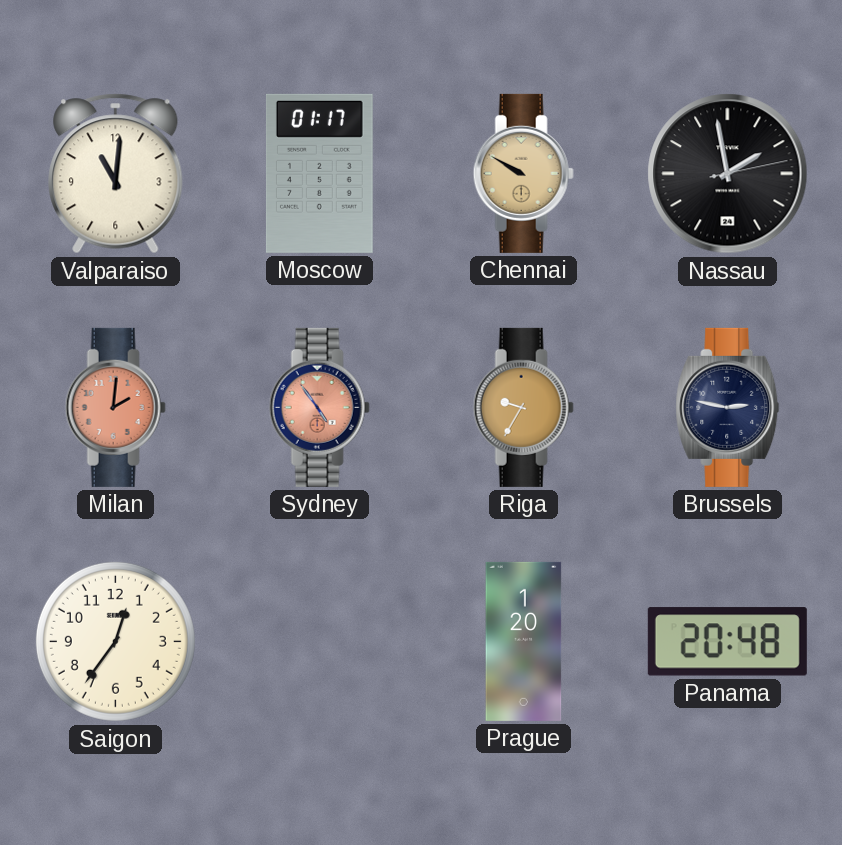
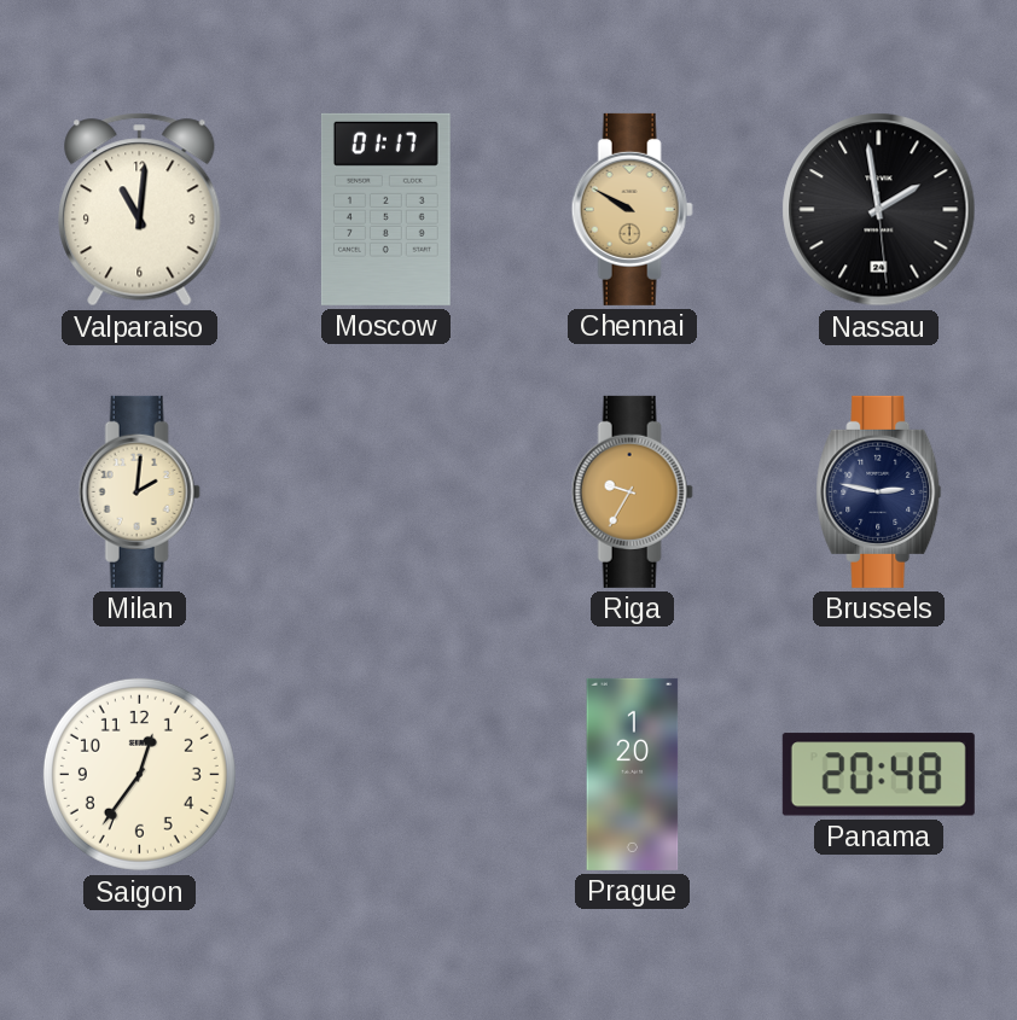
Nassau: 1:58:13 -> 1:58:29 (879, 210)
Milan dial: salmon -> cream (139, 491)
Sydney: 4:54 -> none (319, 407)
